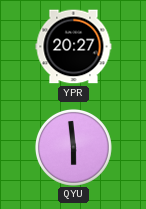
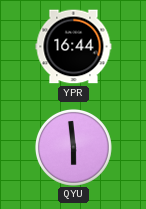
YPR: 20:27 -> 16:44 (74, 47)
